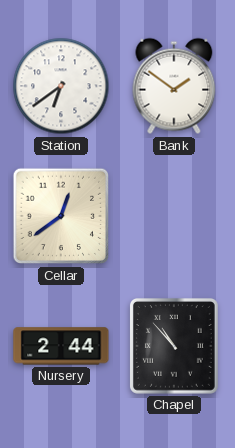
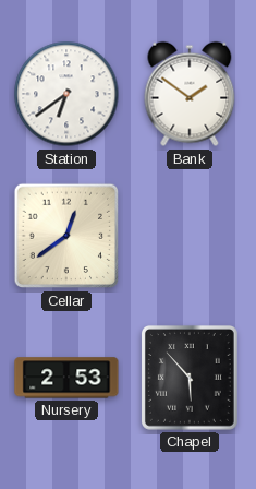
Nursery: 2:44 -> 2:53 (66, 378)
Chapel: 10:53 -> 5:53 (190, 378)
